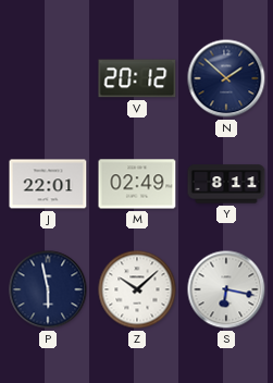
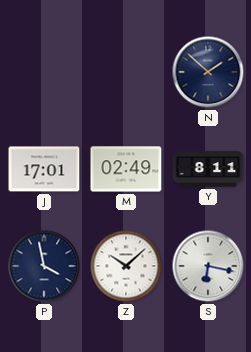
V: 20:12 -> none (137, 78)
J: 22:01 -> 17:01 (44, 169)
P: 5:58 -> 3:58 (44, 266)
